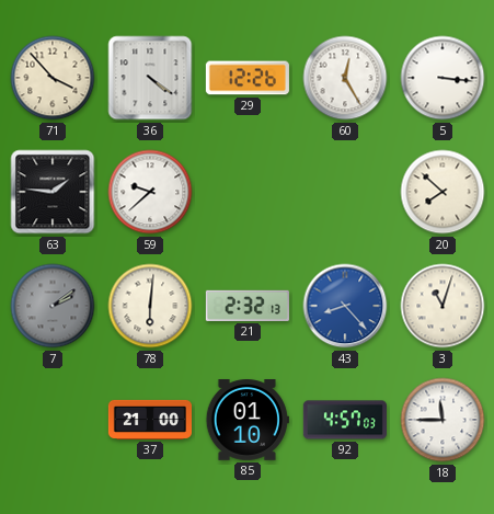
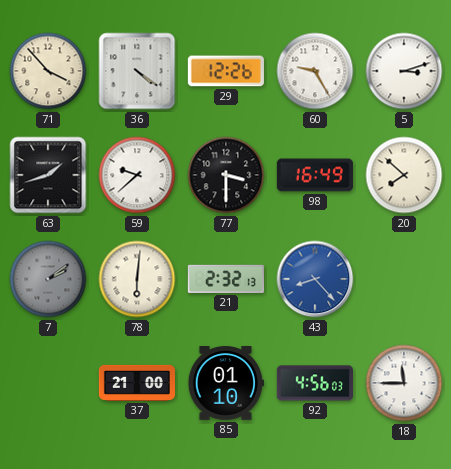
60: 12:25 -> 9:25 (315, 71)
5: 3:16 -> 3:12 (404, 71)
63: 1:46 -> 1:42 (48, 175)
77: none -> 3:30 (226, 175)
98: none -> 16:49 (315, 175)
3: 11:03 -> none (443, 306)
92: 4:57 -> 4:56 (315, 383)
